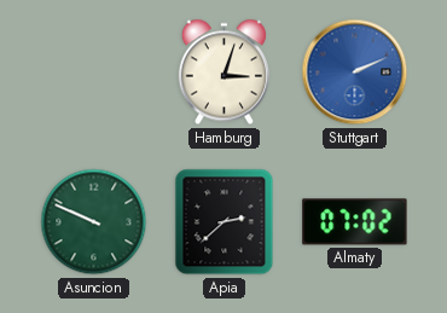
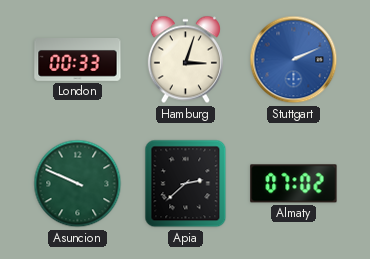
London: none -> 00:33 (78, 60)
